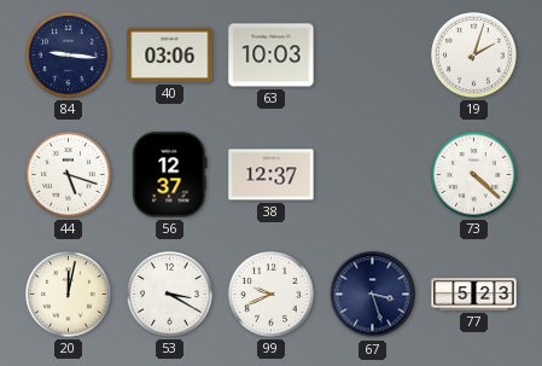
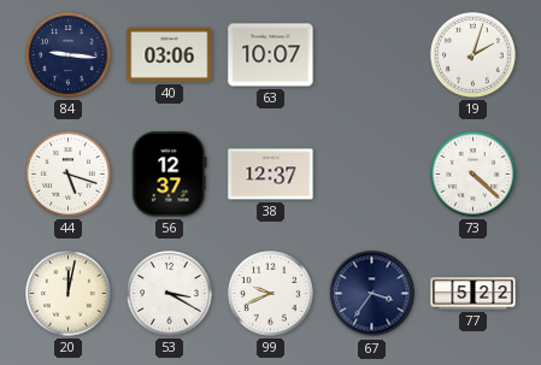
63: 10:03 -> 10:07 (271, 55)
67: 3:27 -> 3:36 (372, 294)
77: 5:23 -> 5:22 (474, 294)
